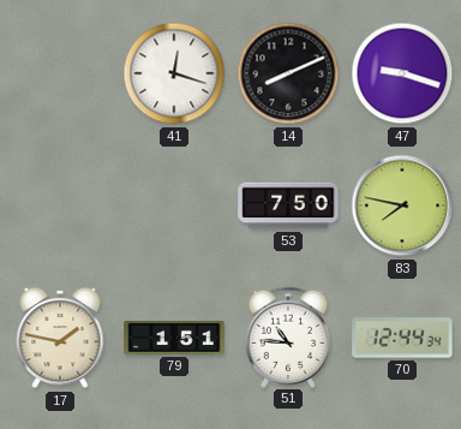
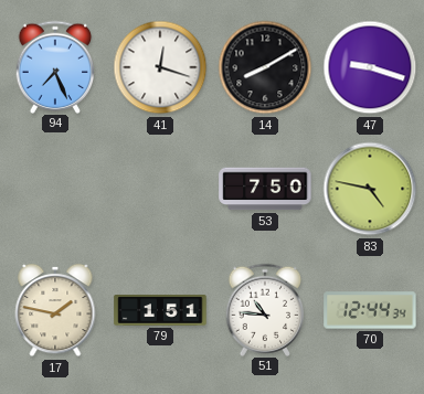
94: none -> 7:26 (55, 66)
14: 8:11 -> 8:10 (265, 67)
83: 7:47 -> 4:47 (370, 189)
